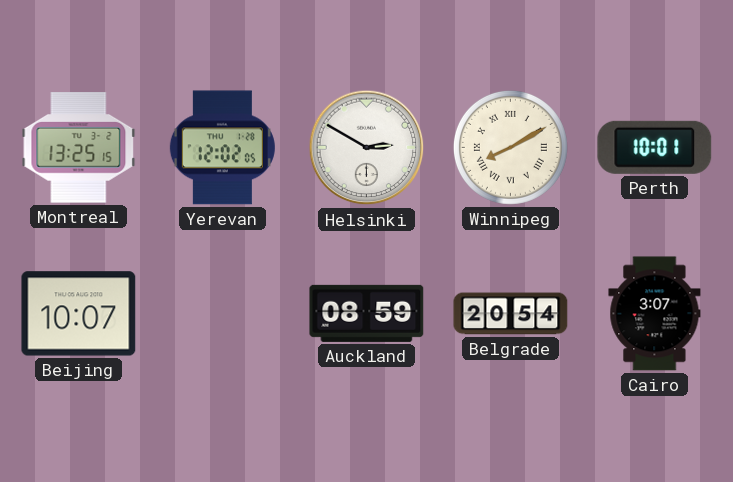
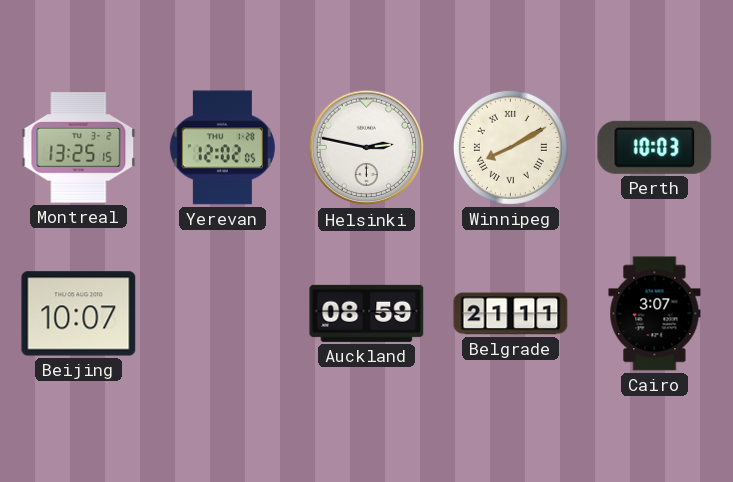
Helsinki: 2:50 -> 2:47 (367, 148)
Perth: 10:01 -> 10:03 (655, 147)
Belgrade: 20:54 -> 21:11 (511, 314)
